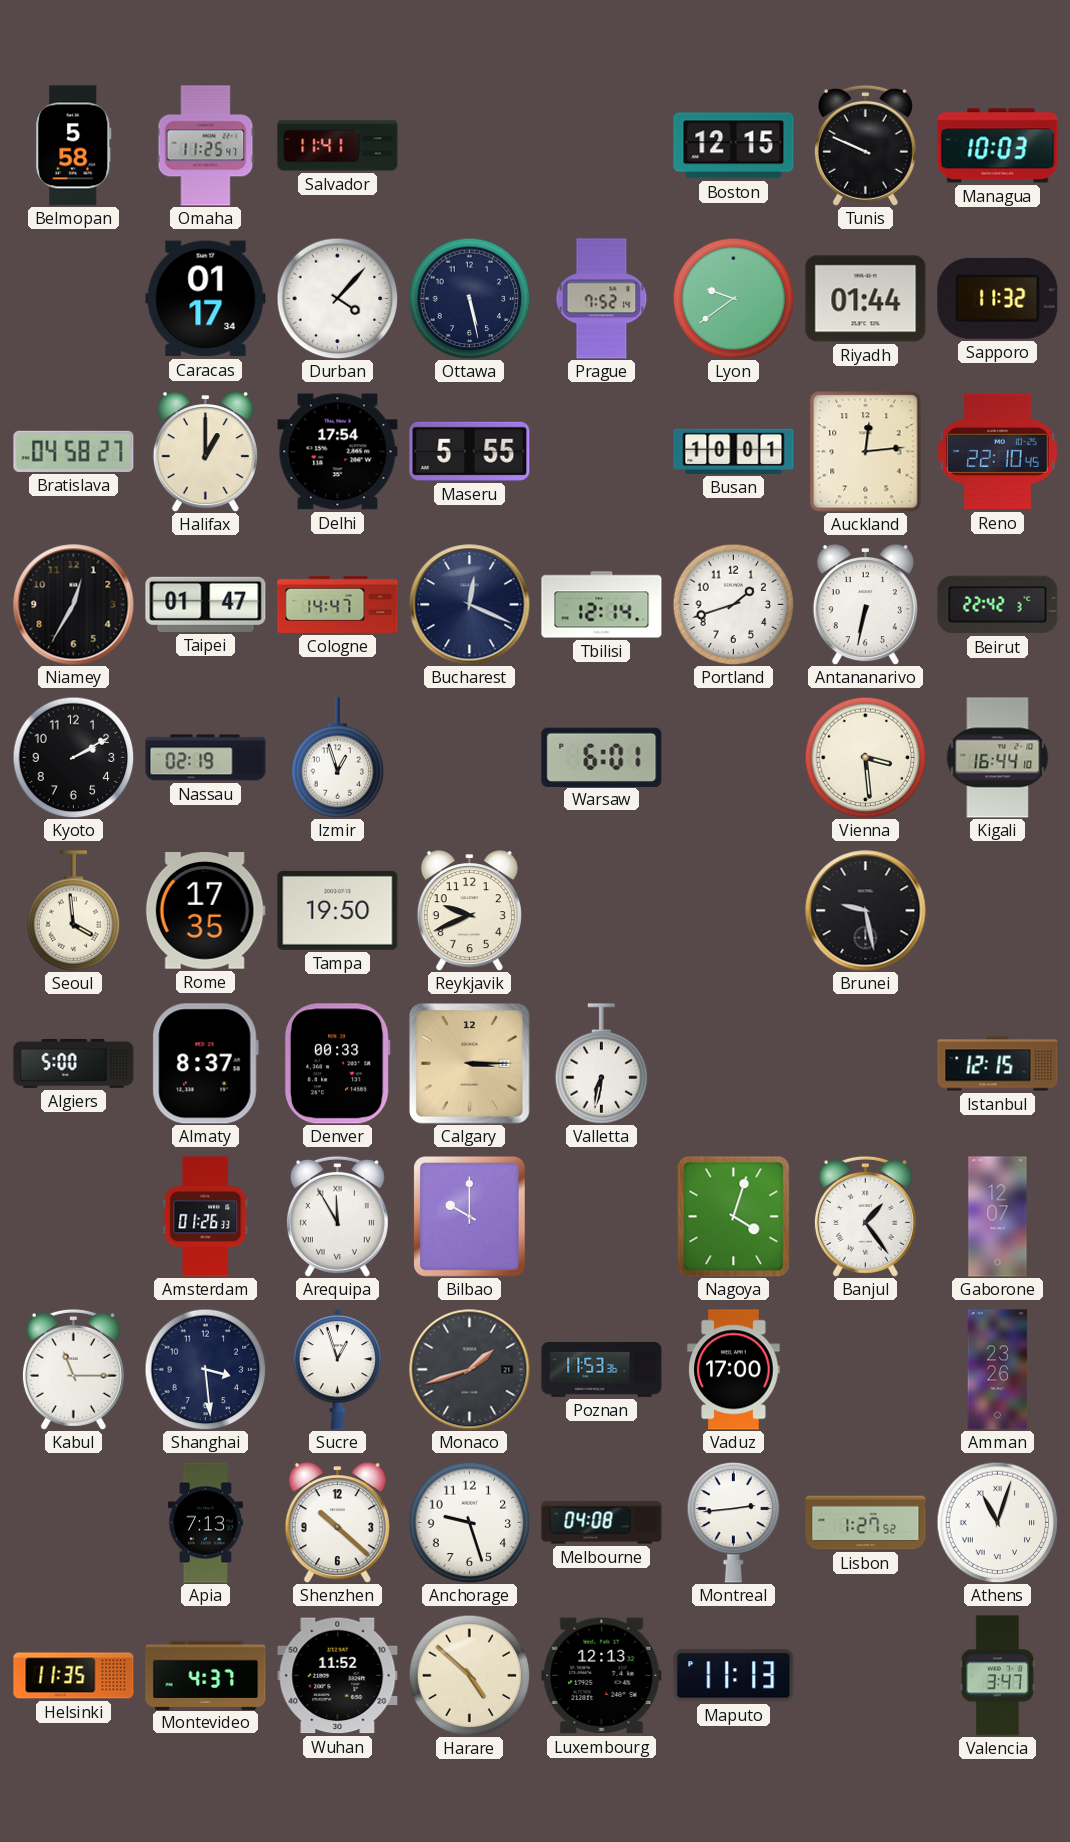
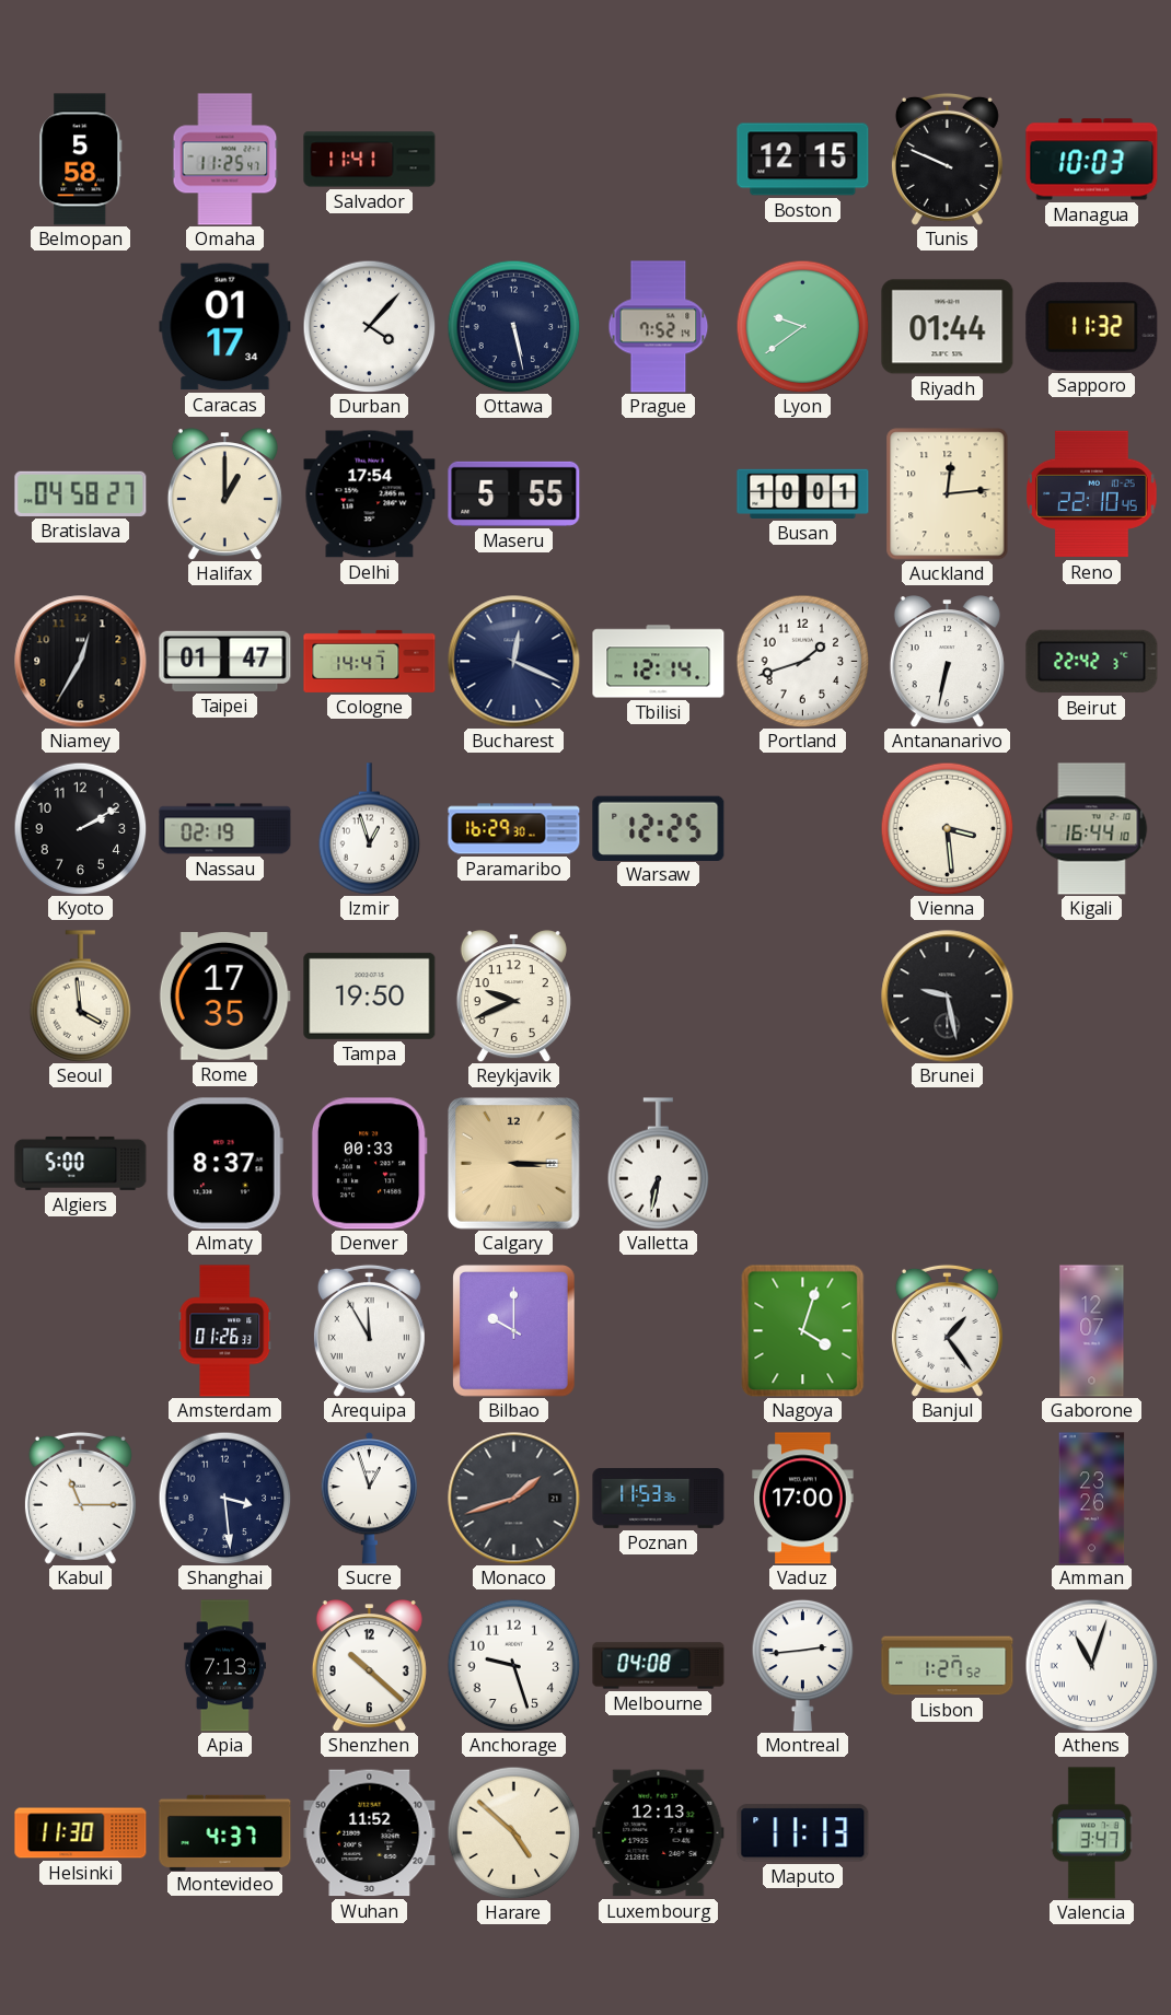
Paramaribo: none -> 16:29 (514, 829)
Warsaw: 6:01 -> 12:25 (659, 828)
Istanbul: 12:15 -> none (998, 1064)
Helsinki: 11:35 -> 11:30 (81, 1833)
